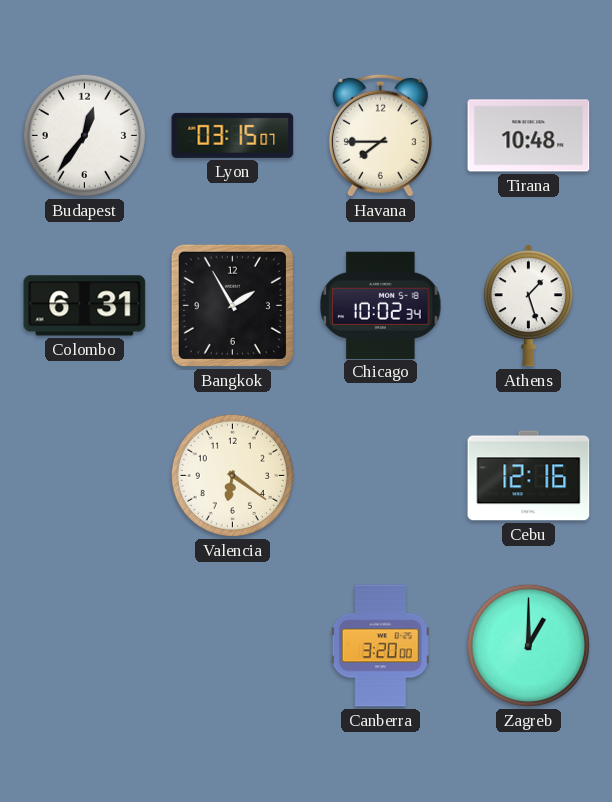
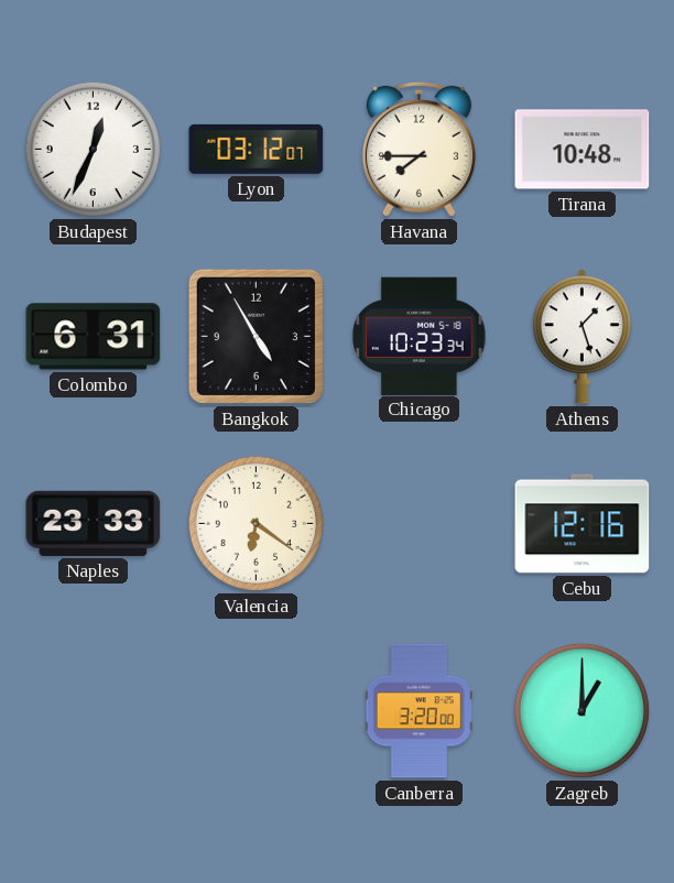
Budapest: 12:36 -> 12:34 (93, 149)
Lyon: 03:15 -> 03:12 (257, 149)
Bangkok: 1:55 -> 4:55 (256, 336)
Chicago: 10:02 -> 10:23 (420, 336)
Naples: none -> 23:33 (94, 523)
